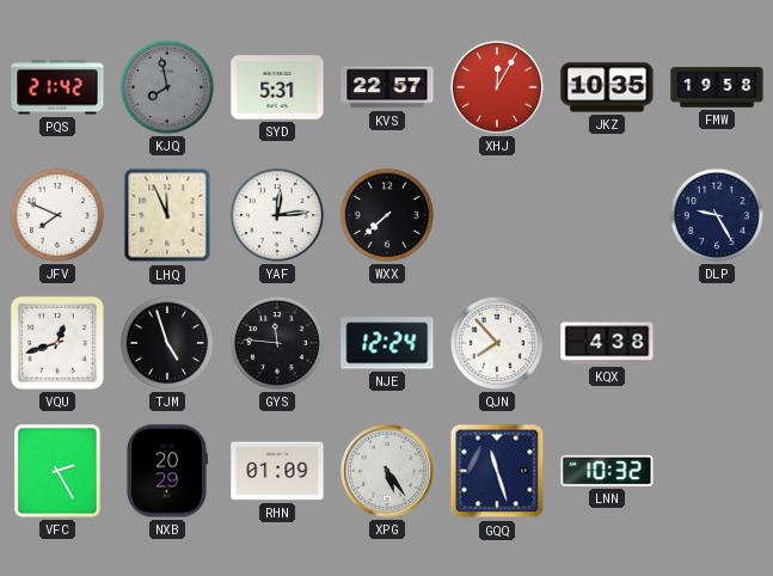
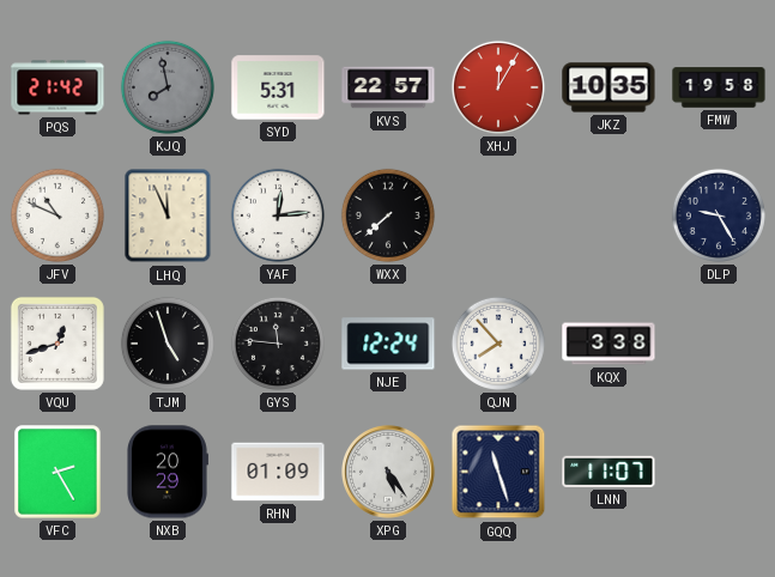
JFV: 7:49 -> 10:49 (57, 215)
KQX: 4:38 -> 3:38 (609, 344)
LNN: 10:32 -> 11:07 (609, 472)
